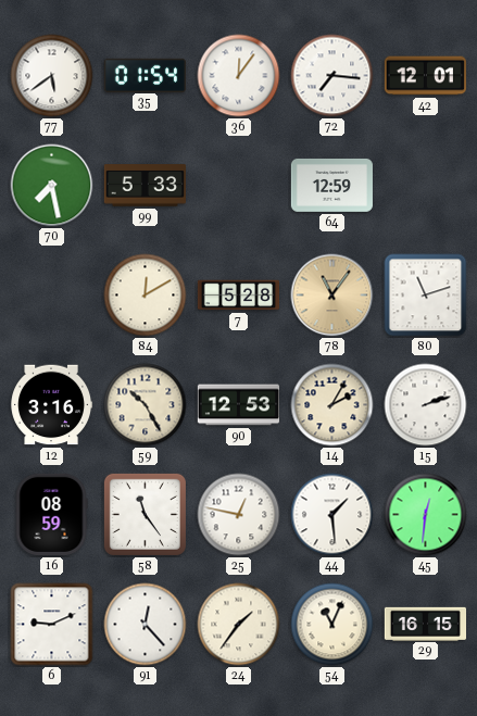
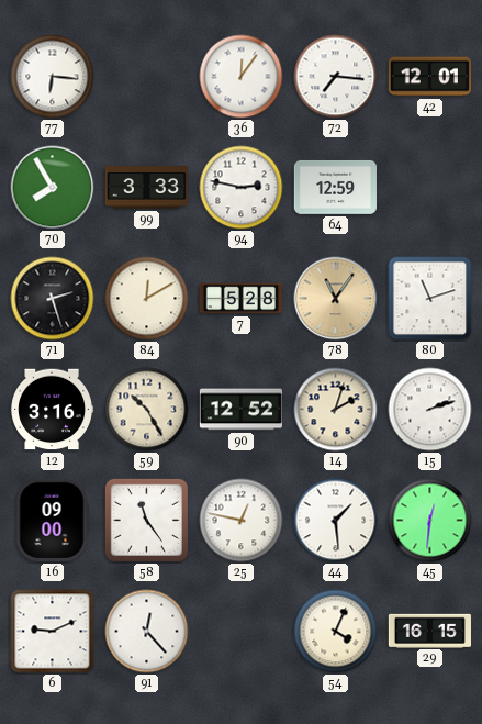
77: 5:39 -> 6:16 (53, 77)
35: 01:54 -> none (145, 75)
70: 7:28 -> 7:55 (53, 188)
99: 5:33 -> 3:33 (146, 188)
94: none -> 2:47 (242, 188)
71: none -> 2:27 (53, 299)
90: 12:53 -> 12:52 (240, 410)
14: 2:05 -> 2:03 (336, 410)
16: 08:59 -> 09:00 (52, 520)
24: 1:36 -> none (239, 625)
54: 11:04 -> 4:04 (336, 632)
